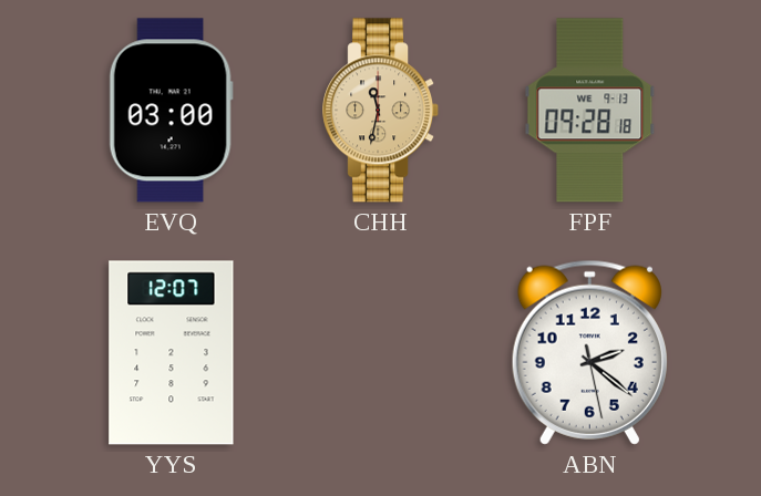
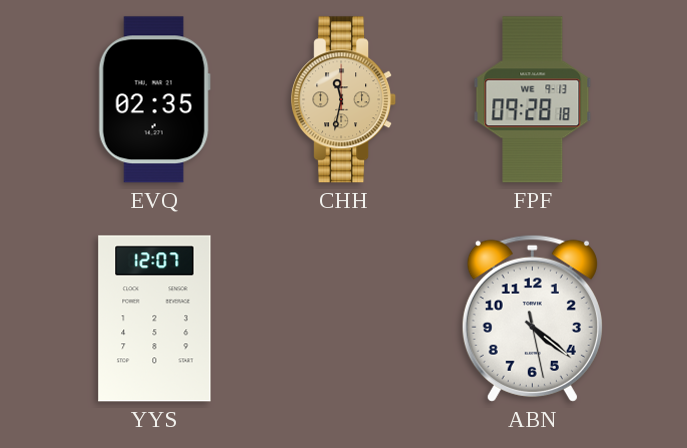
EVQ: 03:00 -> 02:35 (154, 100)
ABN: 2:21 -> 4:21 (532, 318)
